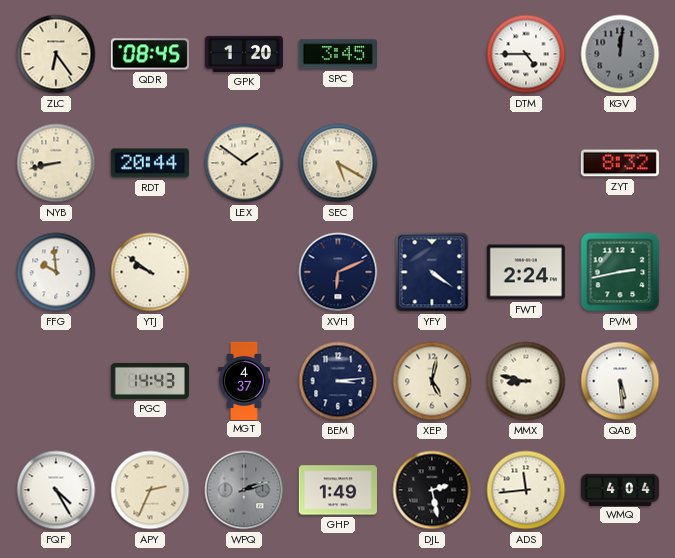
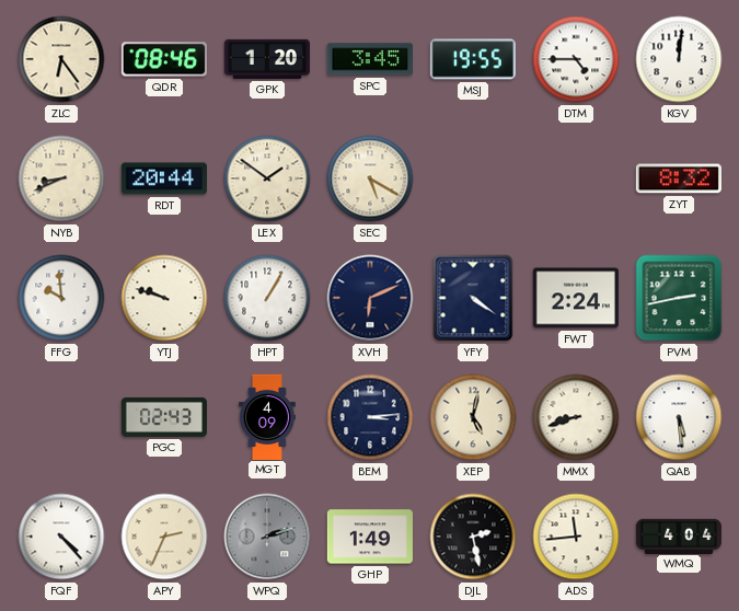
QDR: 08:45 -> 08:46 (164, 59)
MSJ: none -> 19:55 (473, 59)
KGV dial: grey -> white (679, 59)
NYB: 8:43 -> 8:41 (61, 178)
YTJ: 9:51 -> 9:48 (164, 298)
HPT: none -> 1:05 (267, 298)
PGC: 14:43 -> 02:43 (164, 417)
MGT: 4:37 -> 4:09 (268, 416)
MMX: 8:47 -> 8:42 (576, 417)
FQF: 4:25 -> 4:23 (61, 537)
